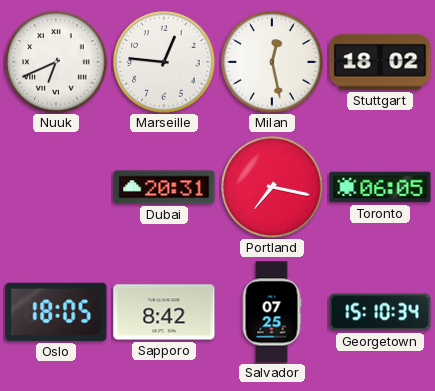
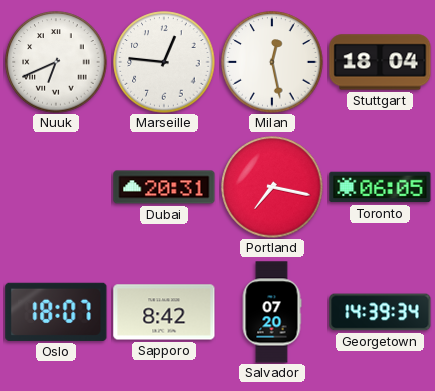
Stuttgart: 18:02 -> 18:04 (380, 62)
Oslo: 18:05 -> 18:07 (56, 312)
Salvador: 07:25 -> 07:20 (272, 312)
Georgetown: 15:10 -> 14:39 (380, 312)
